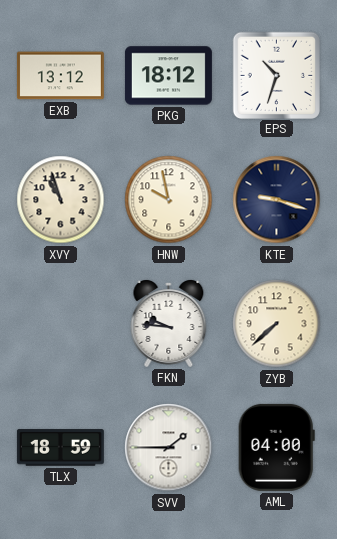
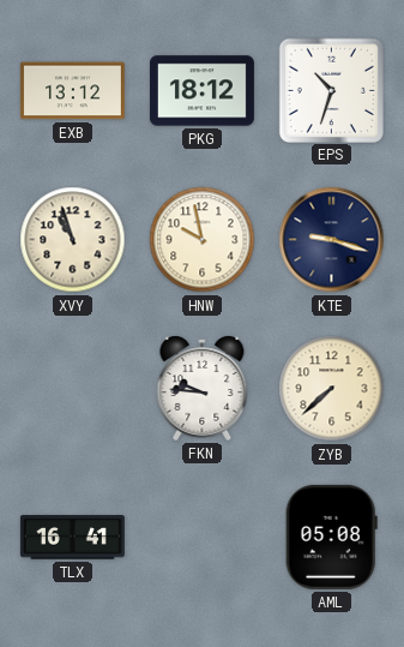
TLX: 18:59 -> 16:41 (72, 538)
SVV: 1:45 -> none (169, 448)
AML: 04:00 -> 05:08 (331, 537)
